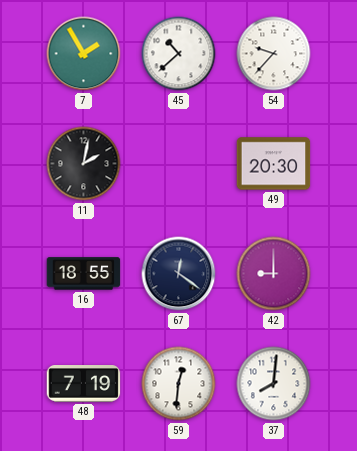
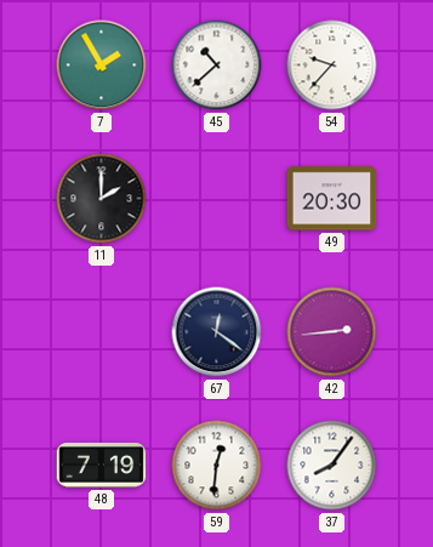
11: 2:02 -> 2:00 (102, 199)
16: 18:55 -> none (84, 274)
42: 9:00 -> 2:44 (332, 332)
37: 8:01 -> 8:06 (332, 466)
